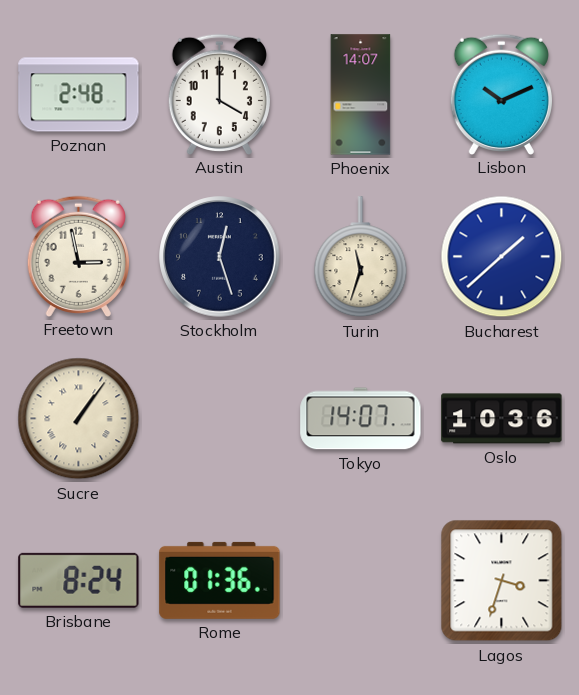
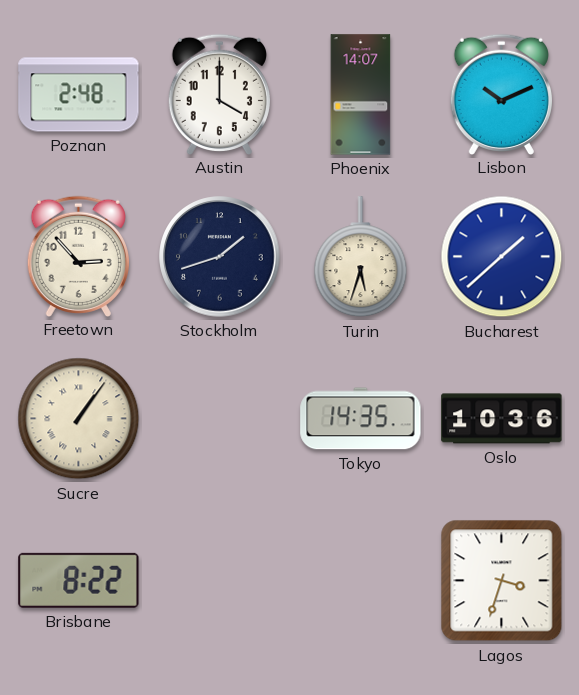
Freetown: 2:58 -> 2:53 (78, 256)
Stockholm: 12:27 -> 1:42 (220, 257)
Turin: 11:33 -> 5:33 (361, 257)
Tokyo: 14:07 -> 14:35 (361, 419)
Brisbane: 8:24 -> 8:22 (79, 580)
Rome: 01:36 -> none (220, 580)
